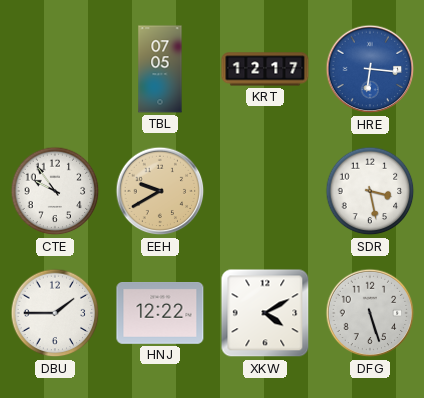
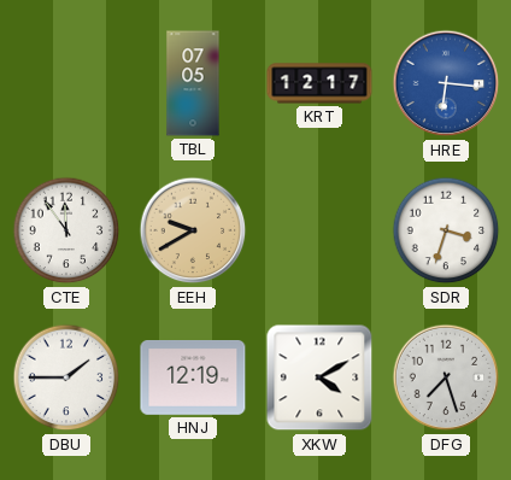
CTE: 9:54 -> 11:54 (66, 230)
SDR: 3:28 -> 3:33 (446, 230)
HNJ: 12:22 -> 12:19 (193, 379)
DFG: 5:27 -> 7:27 (446, 377)
